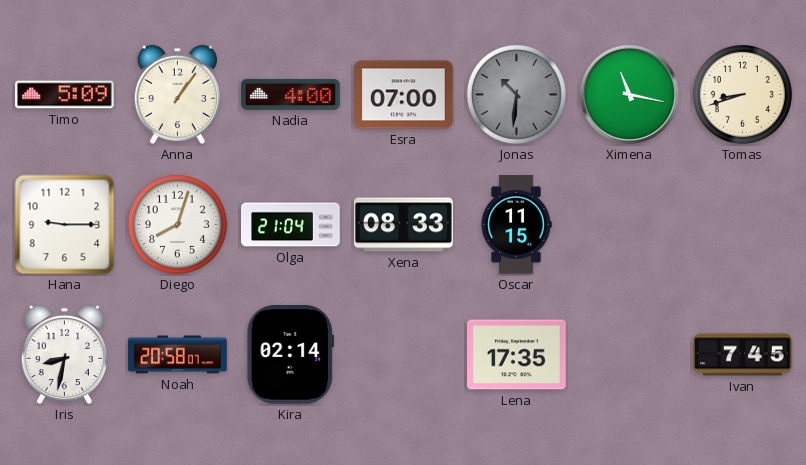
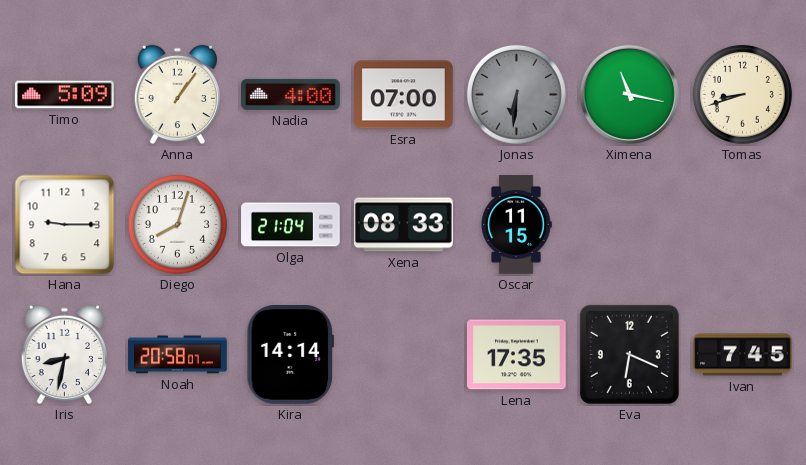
Jonas: 10:31 -> 6:31 (516, 94)
Kira: 02:14 -> 14:14 (290, 355)
Eva: none -> 6:19 (629, 354)
